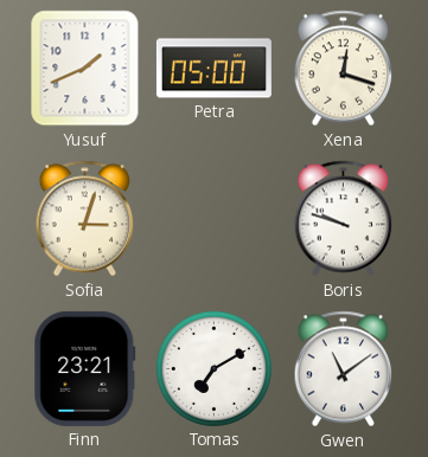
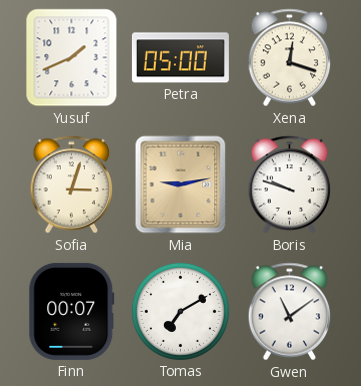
Mia: none -> 9:13 (181, 185)
Finn: 23:21 -> 00:07 (72, 311)
